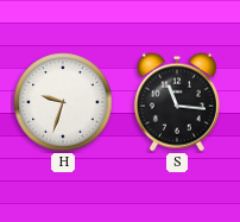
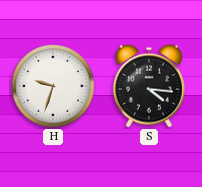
S: 11:16 -> 4:16 (149, 86)
